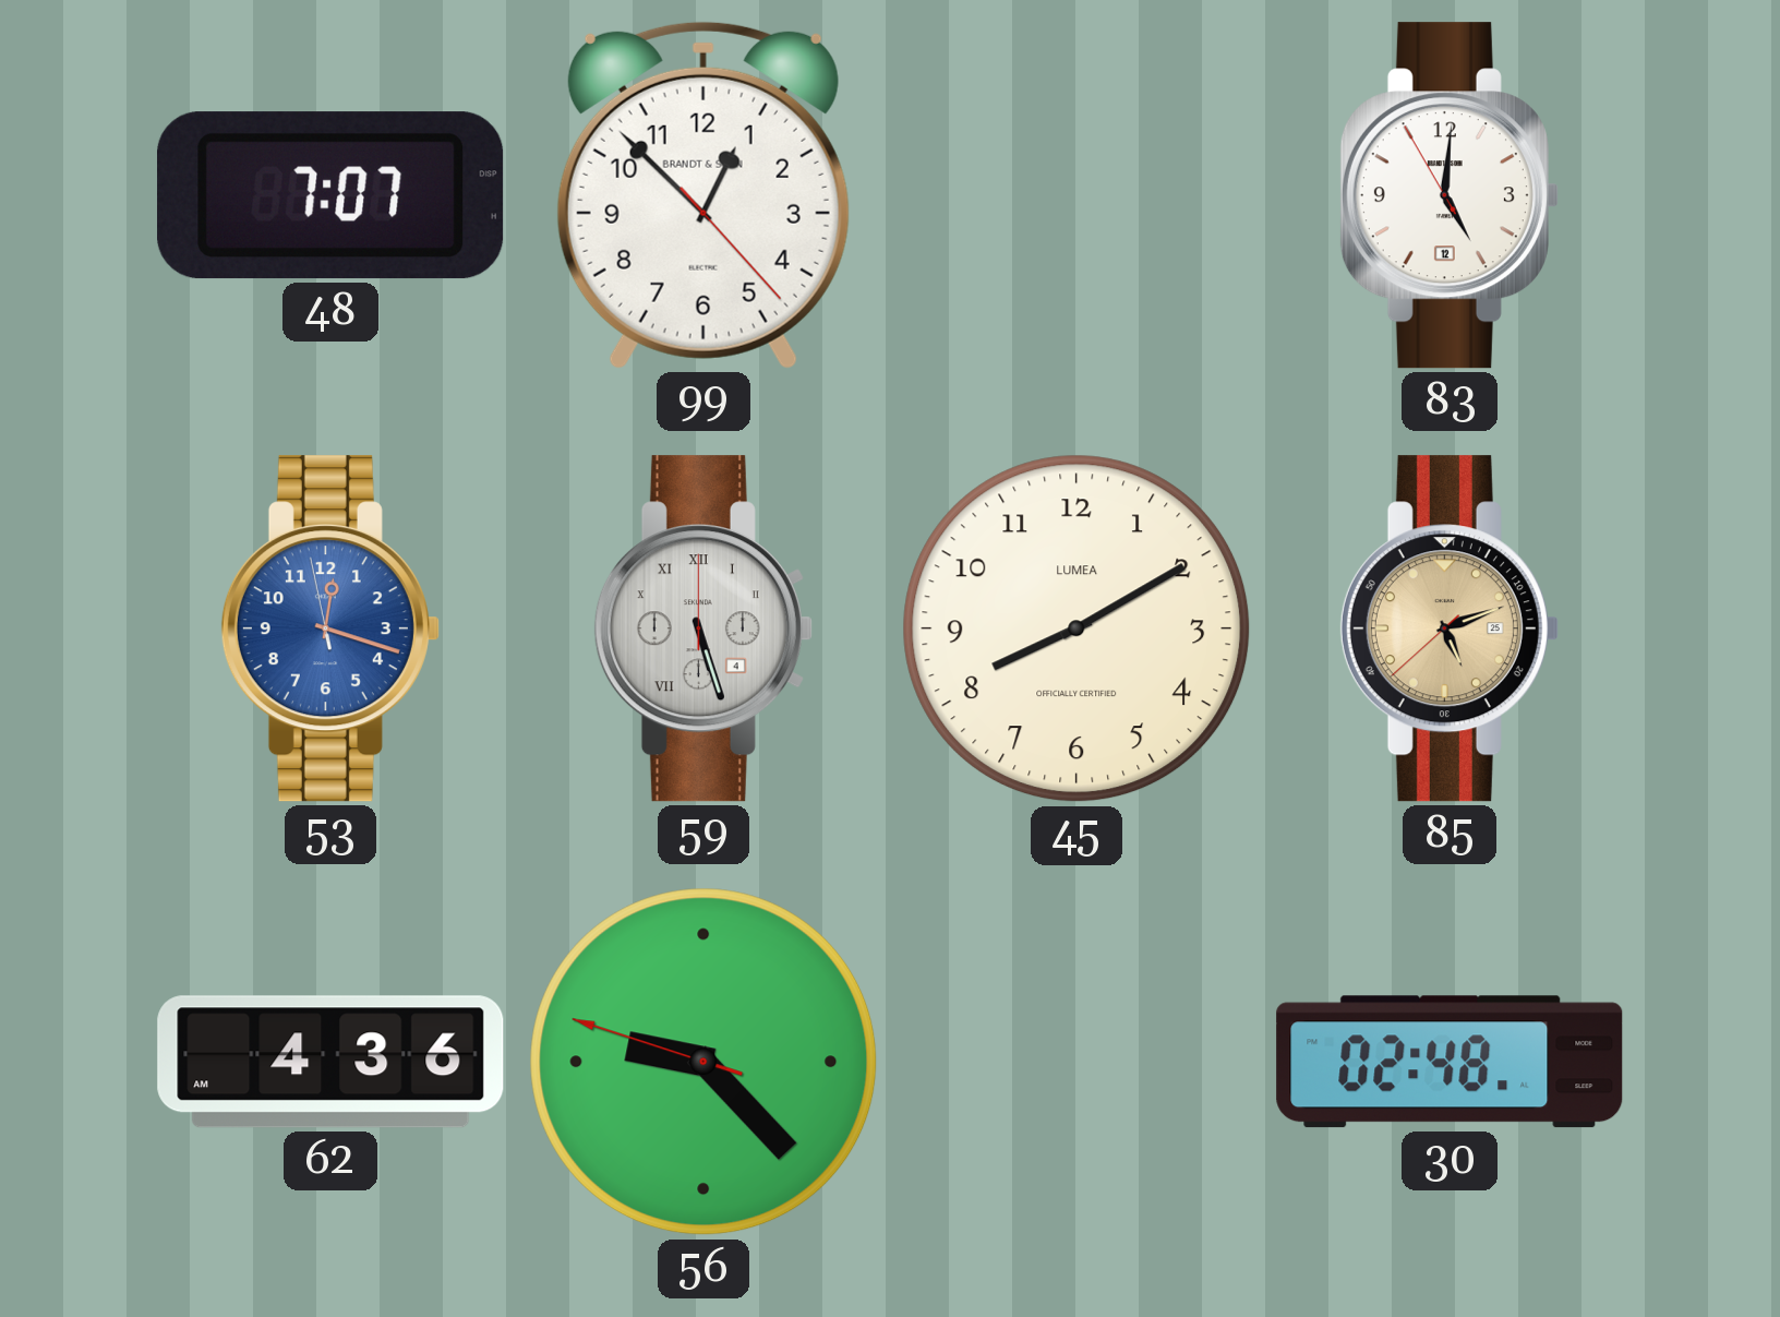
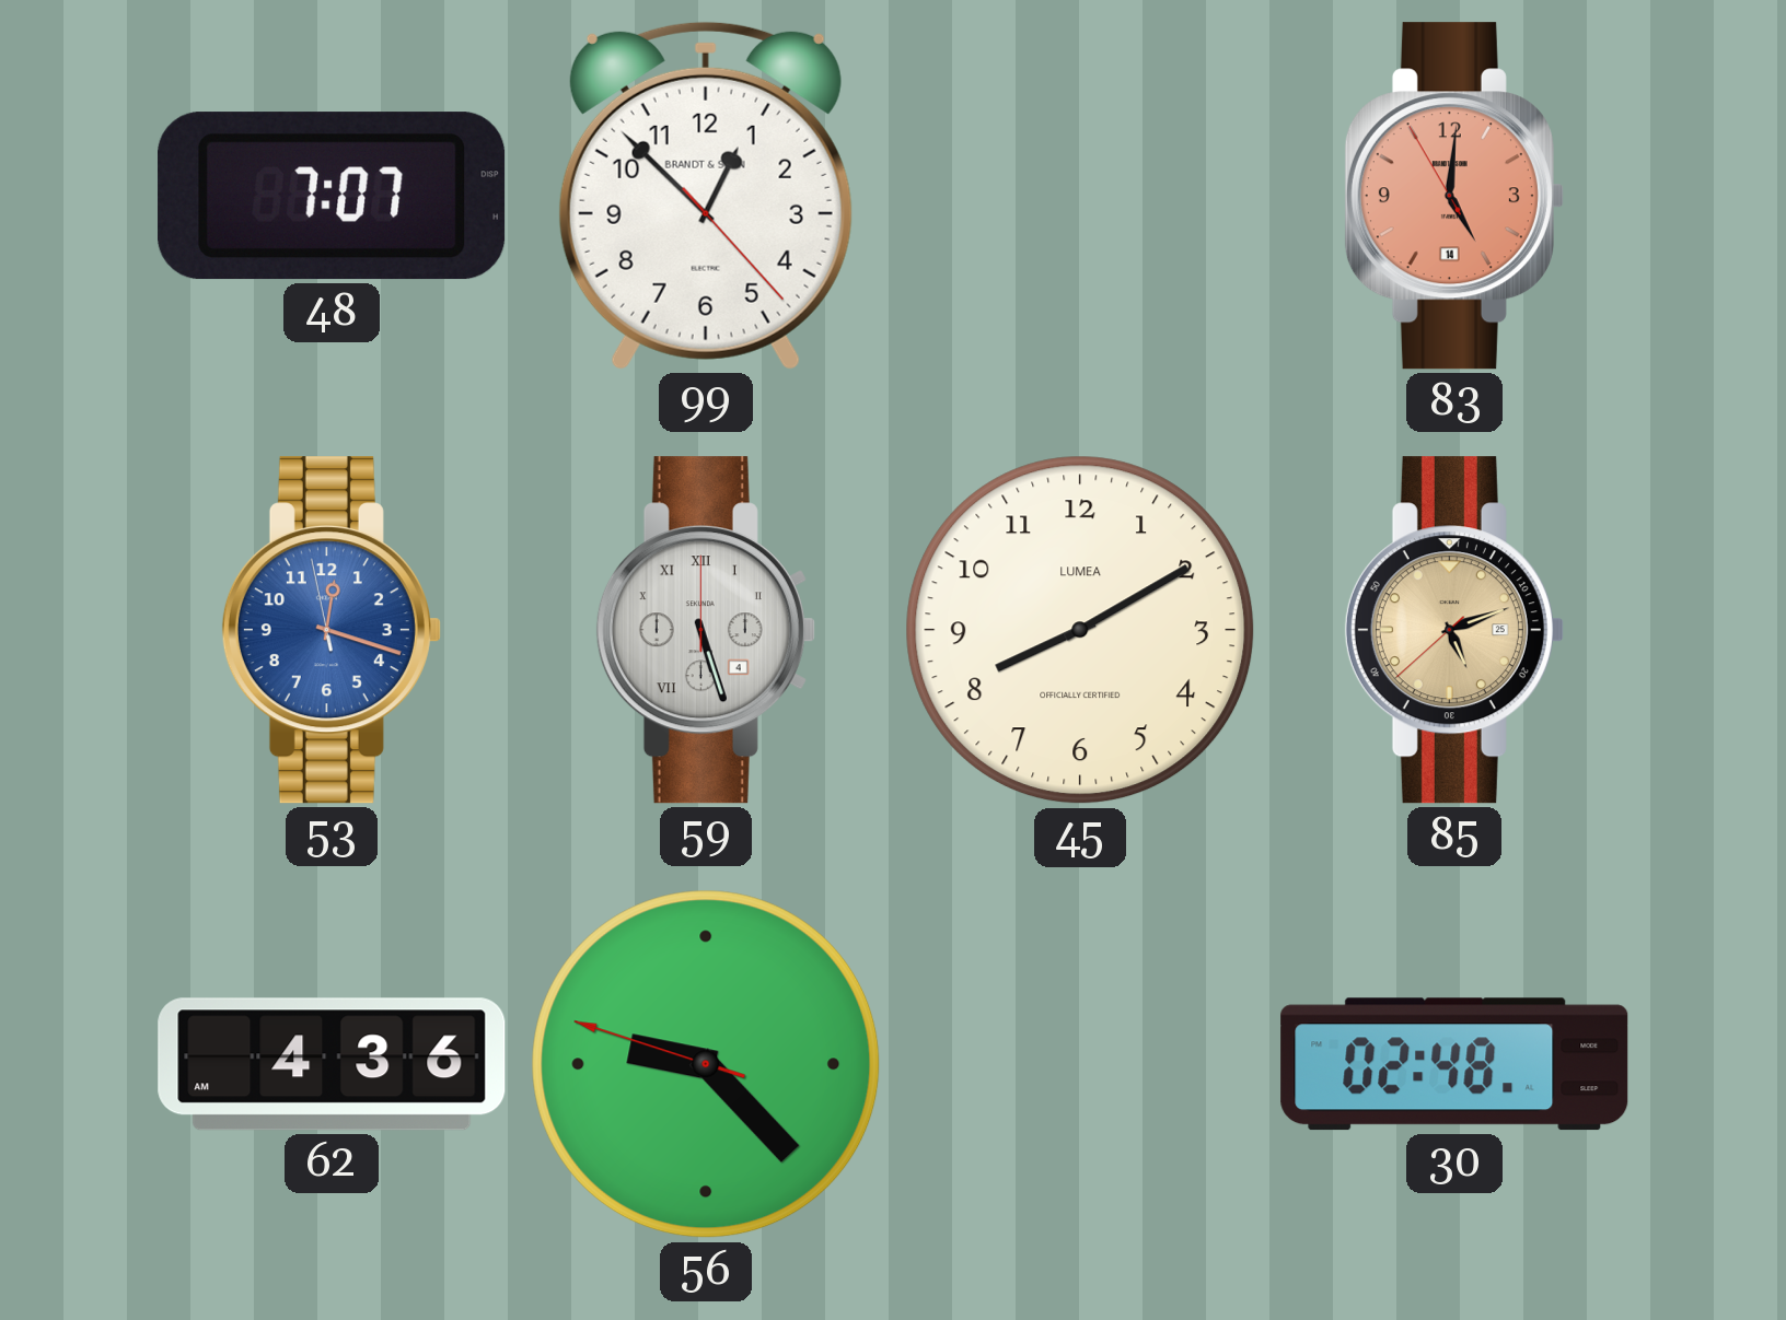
83 date: 12 -> 14 (1454, 196)
83 dial: white -> salmon (1454, 196)
